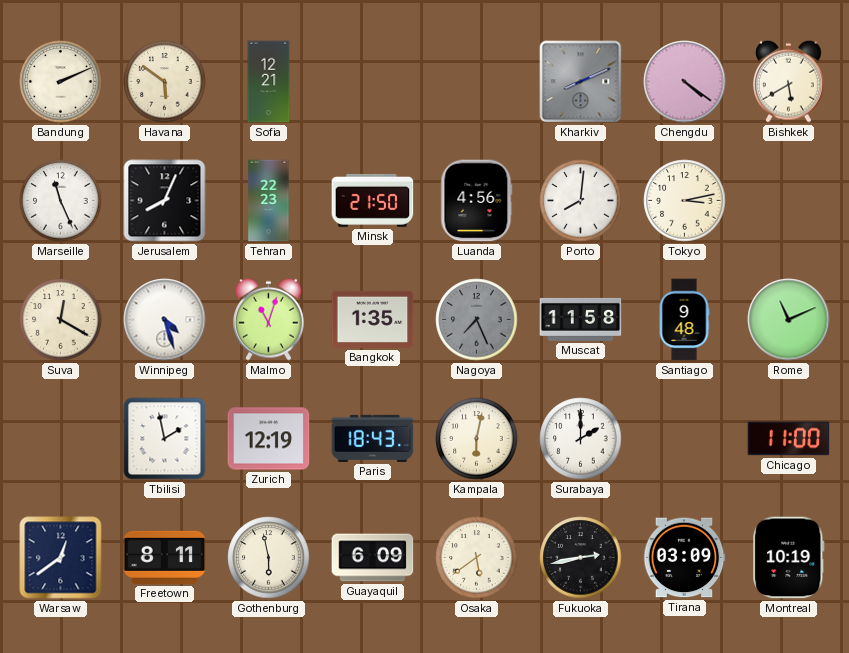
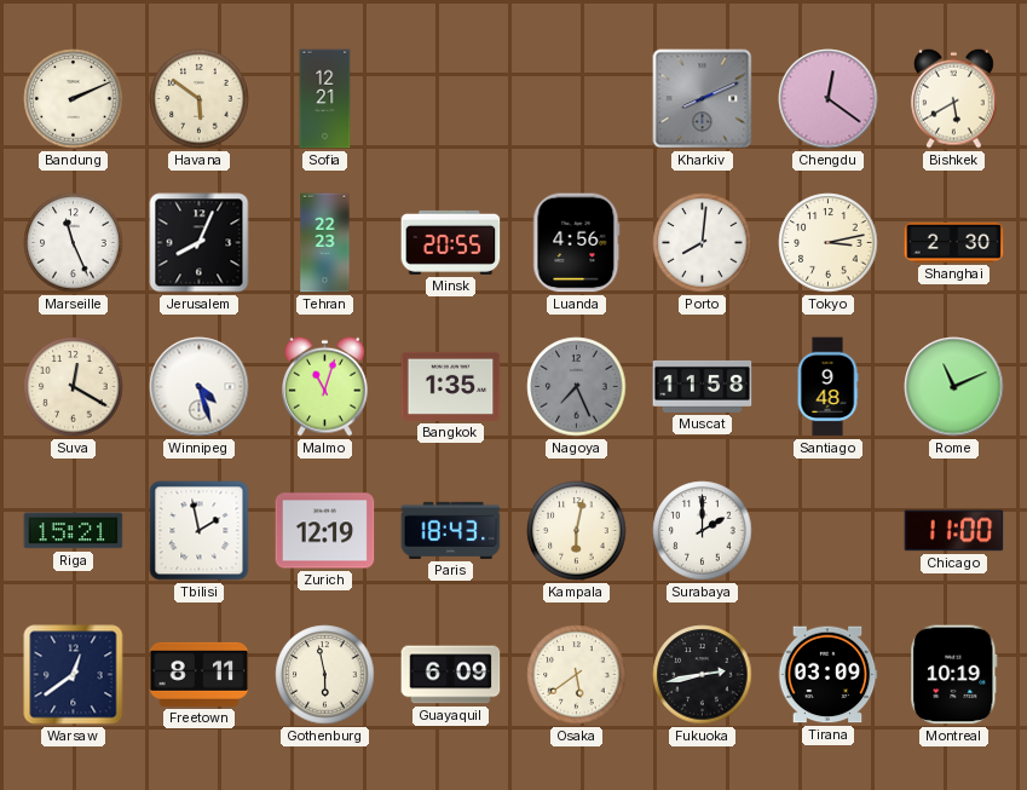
Chengdu: 4:21 -> 12:21 (829, 99)
Minsk: 21:50 -> 20:55 (451, 242)
Shanghai: none -> 2:30 (954, 242)
Riga: none -> 15:21 (74, 531)
